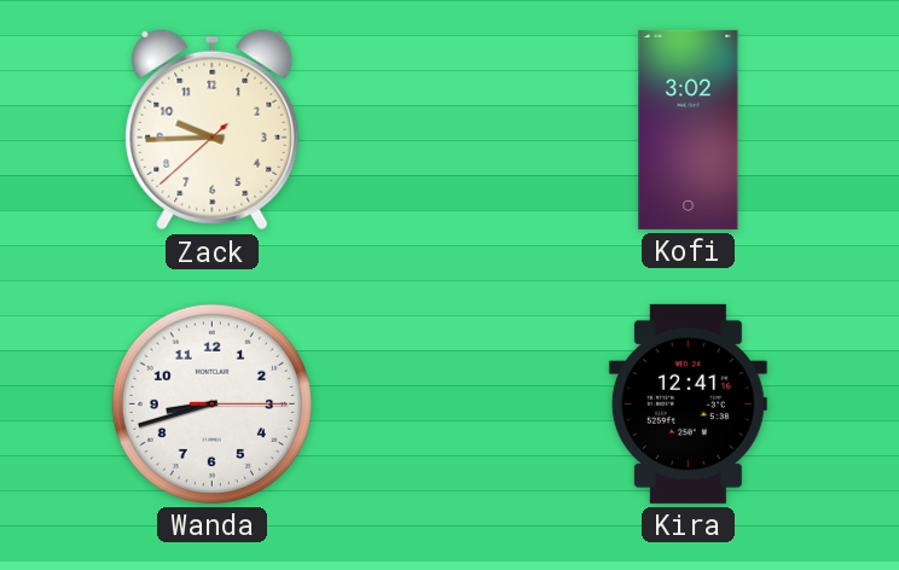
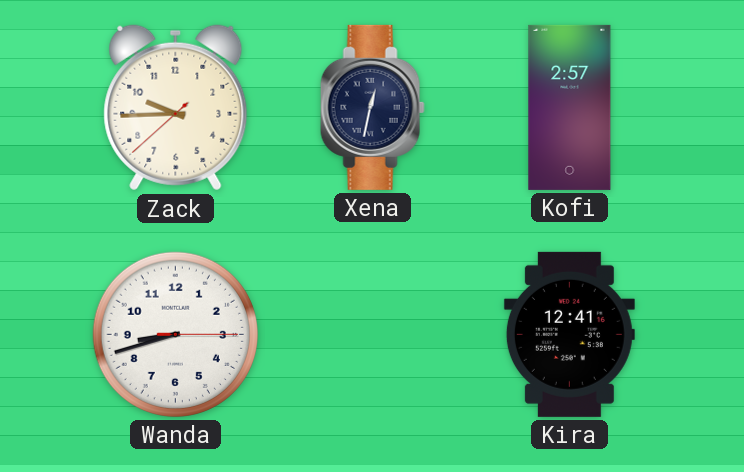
Xena: none -> 12:32 (372, 107)
Kofi: 3:02 -> 2:57 (570, 107)
